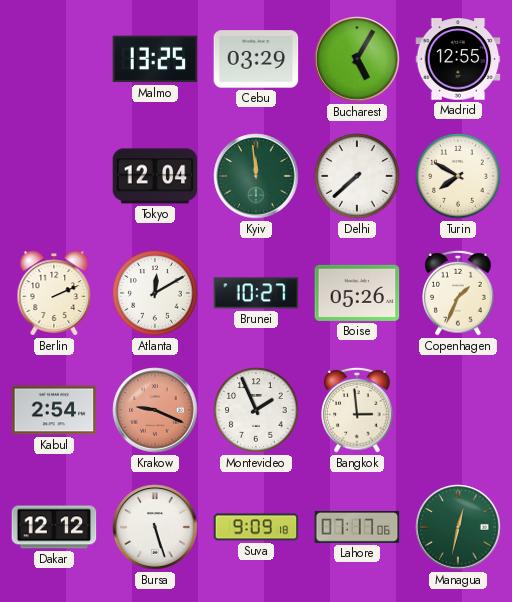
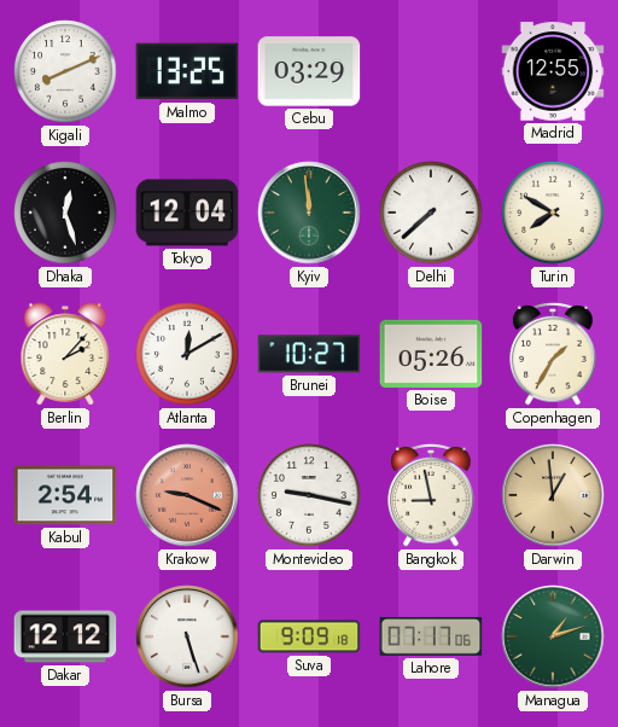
Kigali: none -> 8:11 (65, 71)
Bucharest: 5:05 -> none (357, 59)
Dhaka: none -> 12:27 (65, 213)
Berlin: 2:11 -> 2:07 (65, 354)
Copenhagen: 1:34 -> 1:35 (553, 354)
Montevideo: 1:56 -> 9:17 (309, 495)
Bangkok: 2:59 -> 8:58 (431, 495)
Darwin: none -> 12:59 (553, 495)
Managua: 12:32 -> 1:12 (553, 636)
